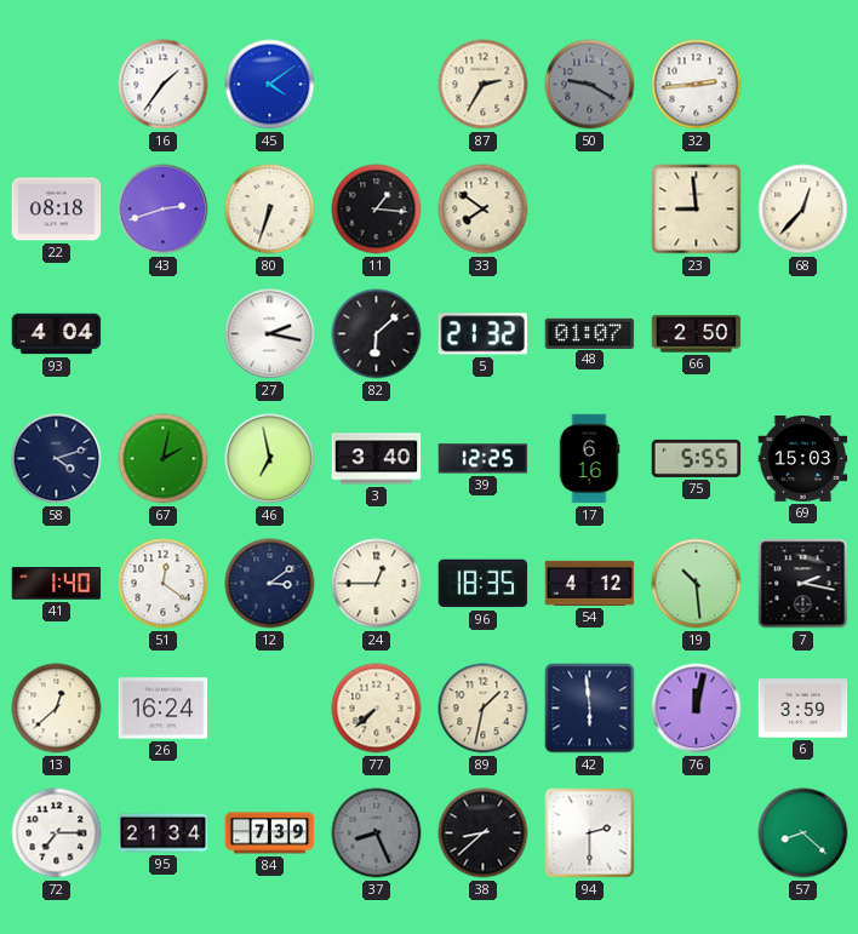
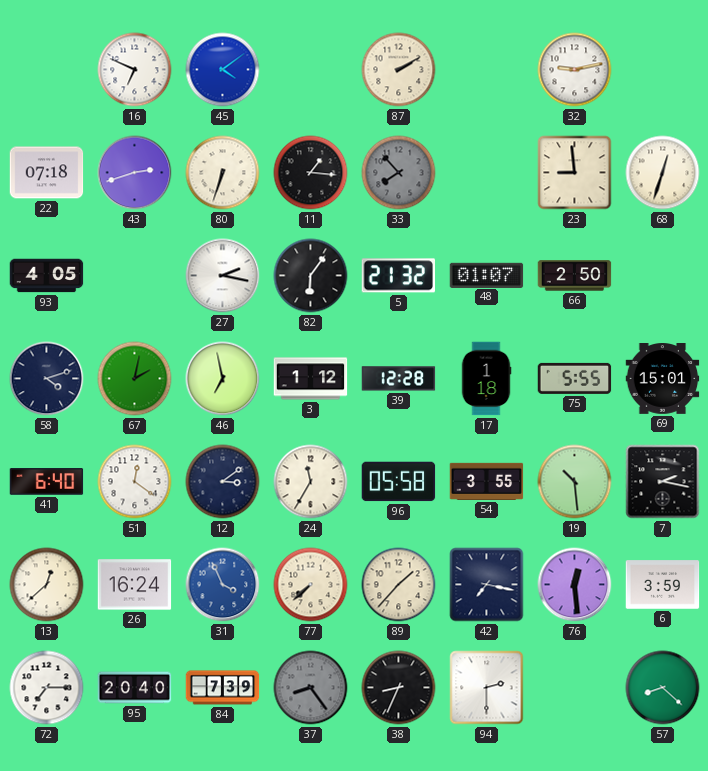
16: 1:36 -> 6:49 (135, 70)
87: 2:35 -> 2:10 (399, 70)
50: 9:20 -> none (590, 85)
32: 2:44 -> 9:13 (575, 70)
22: 08:18 -> 07:18 (47, 173)
33: 7:51 -> 7:53 (399, 173)
33 dial: cream -> grey (399, 173)
68: 12:37 -> 12:33 (663, 173)
93: 4:04 -> 4:05 (47, 276)
82: 6:08 -> 6:06 (311, 276)
3: 3:40 -> 1:12 (311, 379)
39: 12:25 -> 12:28 (399, 379)
17: 6:16 -> 1:18 (486, 379)
69: 15:03 -> 15:01 (663, 379)
41: 1:40 -> 6:40 (47, 482)
24: 12:45 -> 11:35 (311, 482)
96: 18:35 -> 05:58 (399, 482)
54: 4:12 -> 3:55 (487, 481)
31: none -> 3:56 (223, 585)
89: 1:32 -> 1:37 (399, 585)
42: 5:59 -> 7:17 (487, 585)
76: 12:02 -> 12:29 (575, 585)
95: 21:34 -> 20:40 (135, 688)
37: 8:26 -> 8:24 (311, 688)
38: 8:38 -> 8:34 (399, 688)
